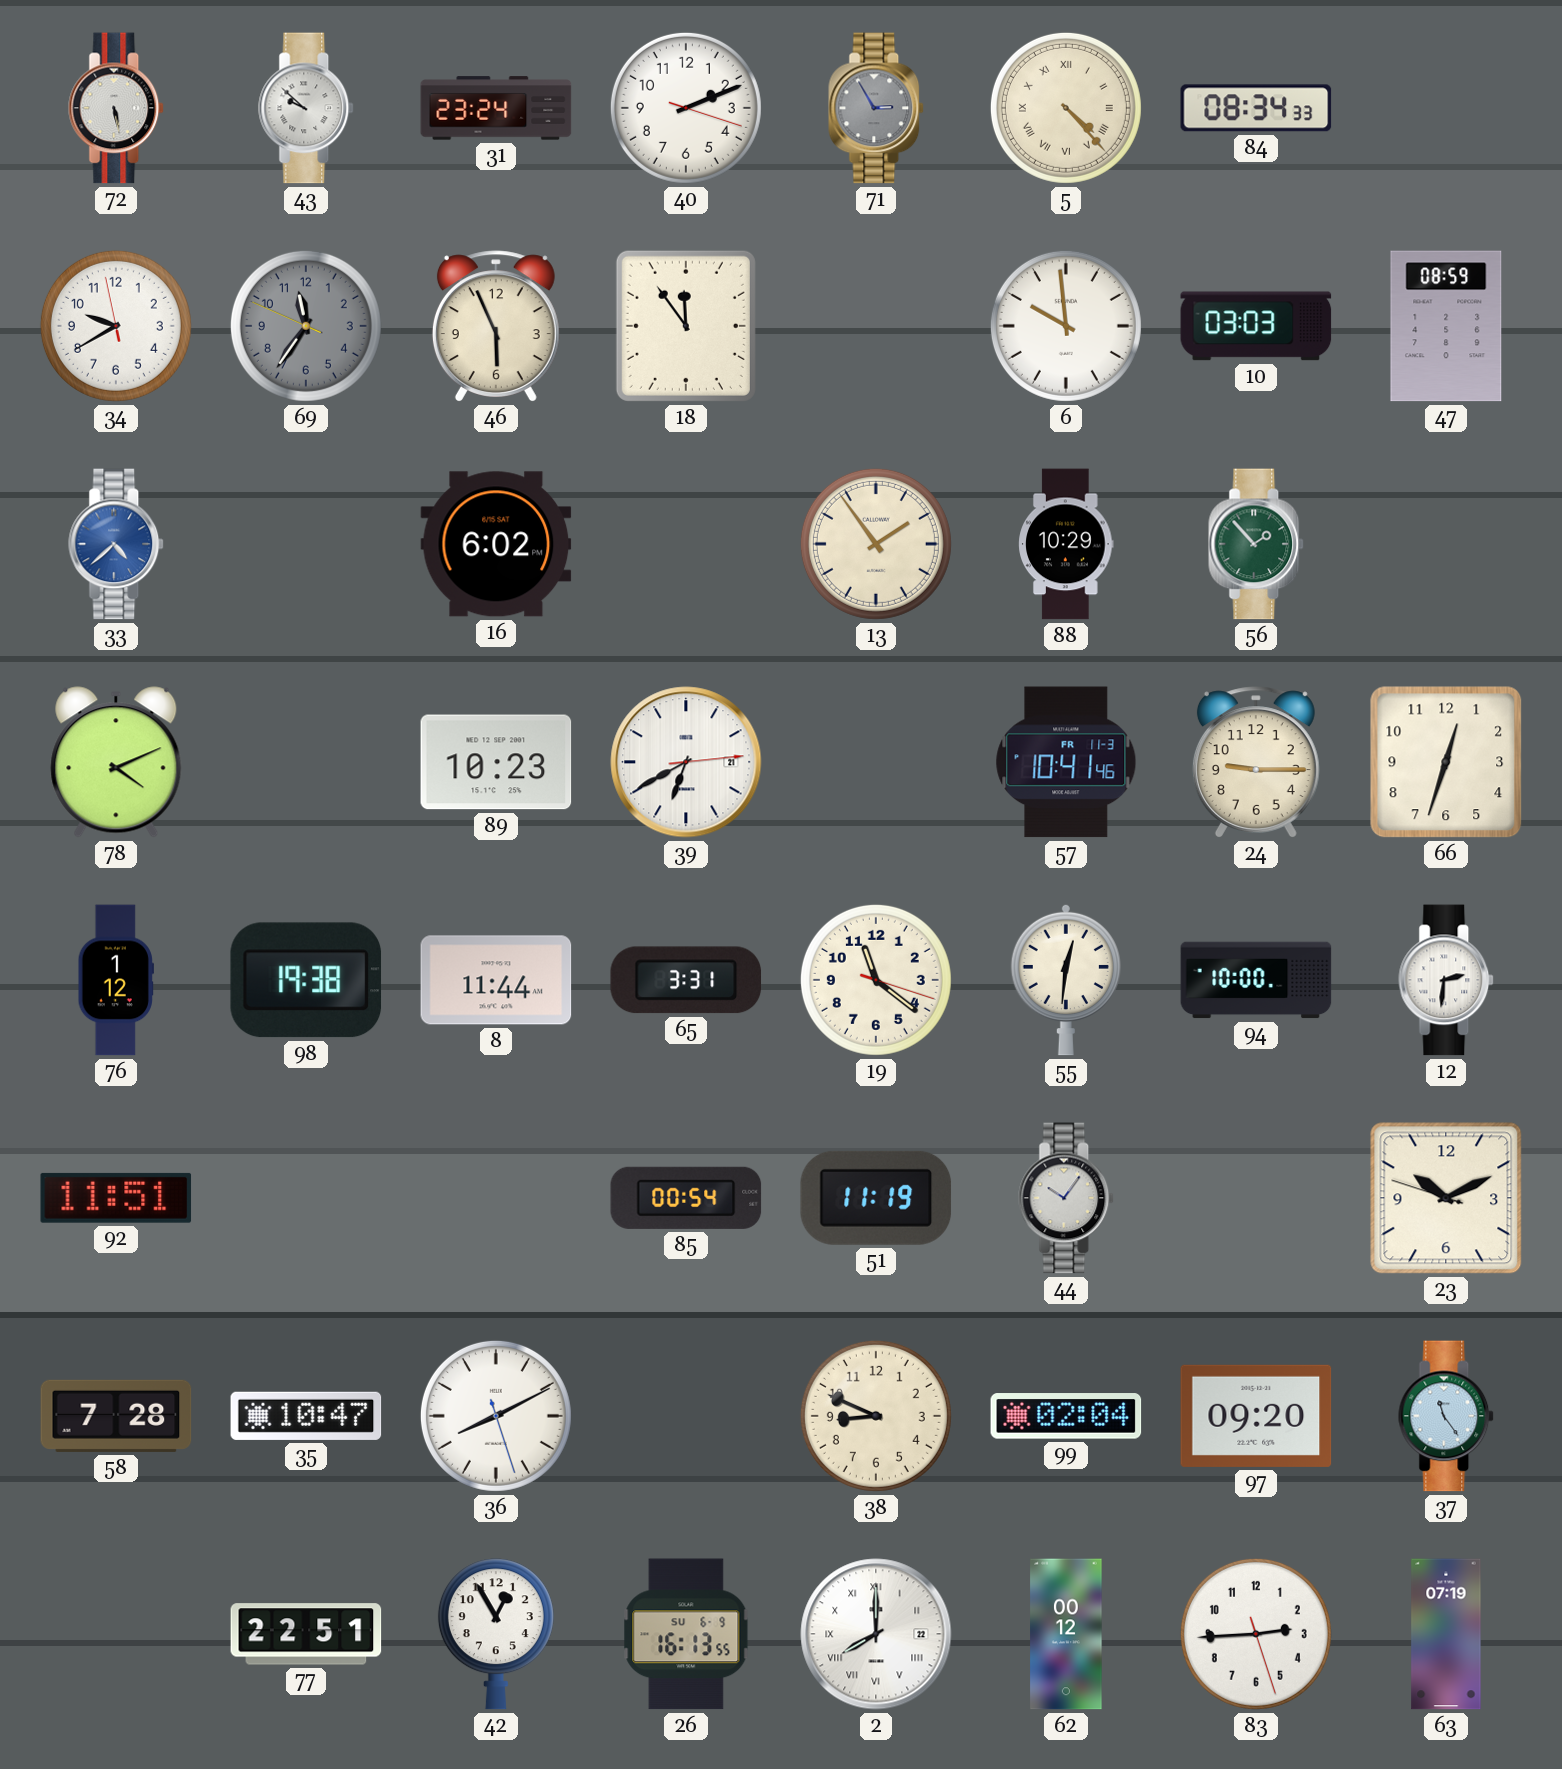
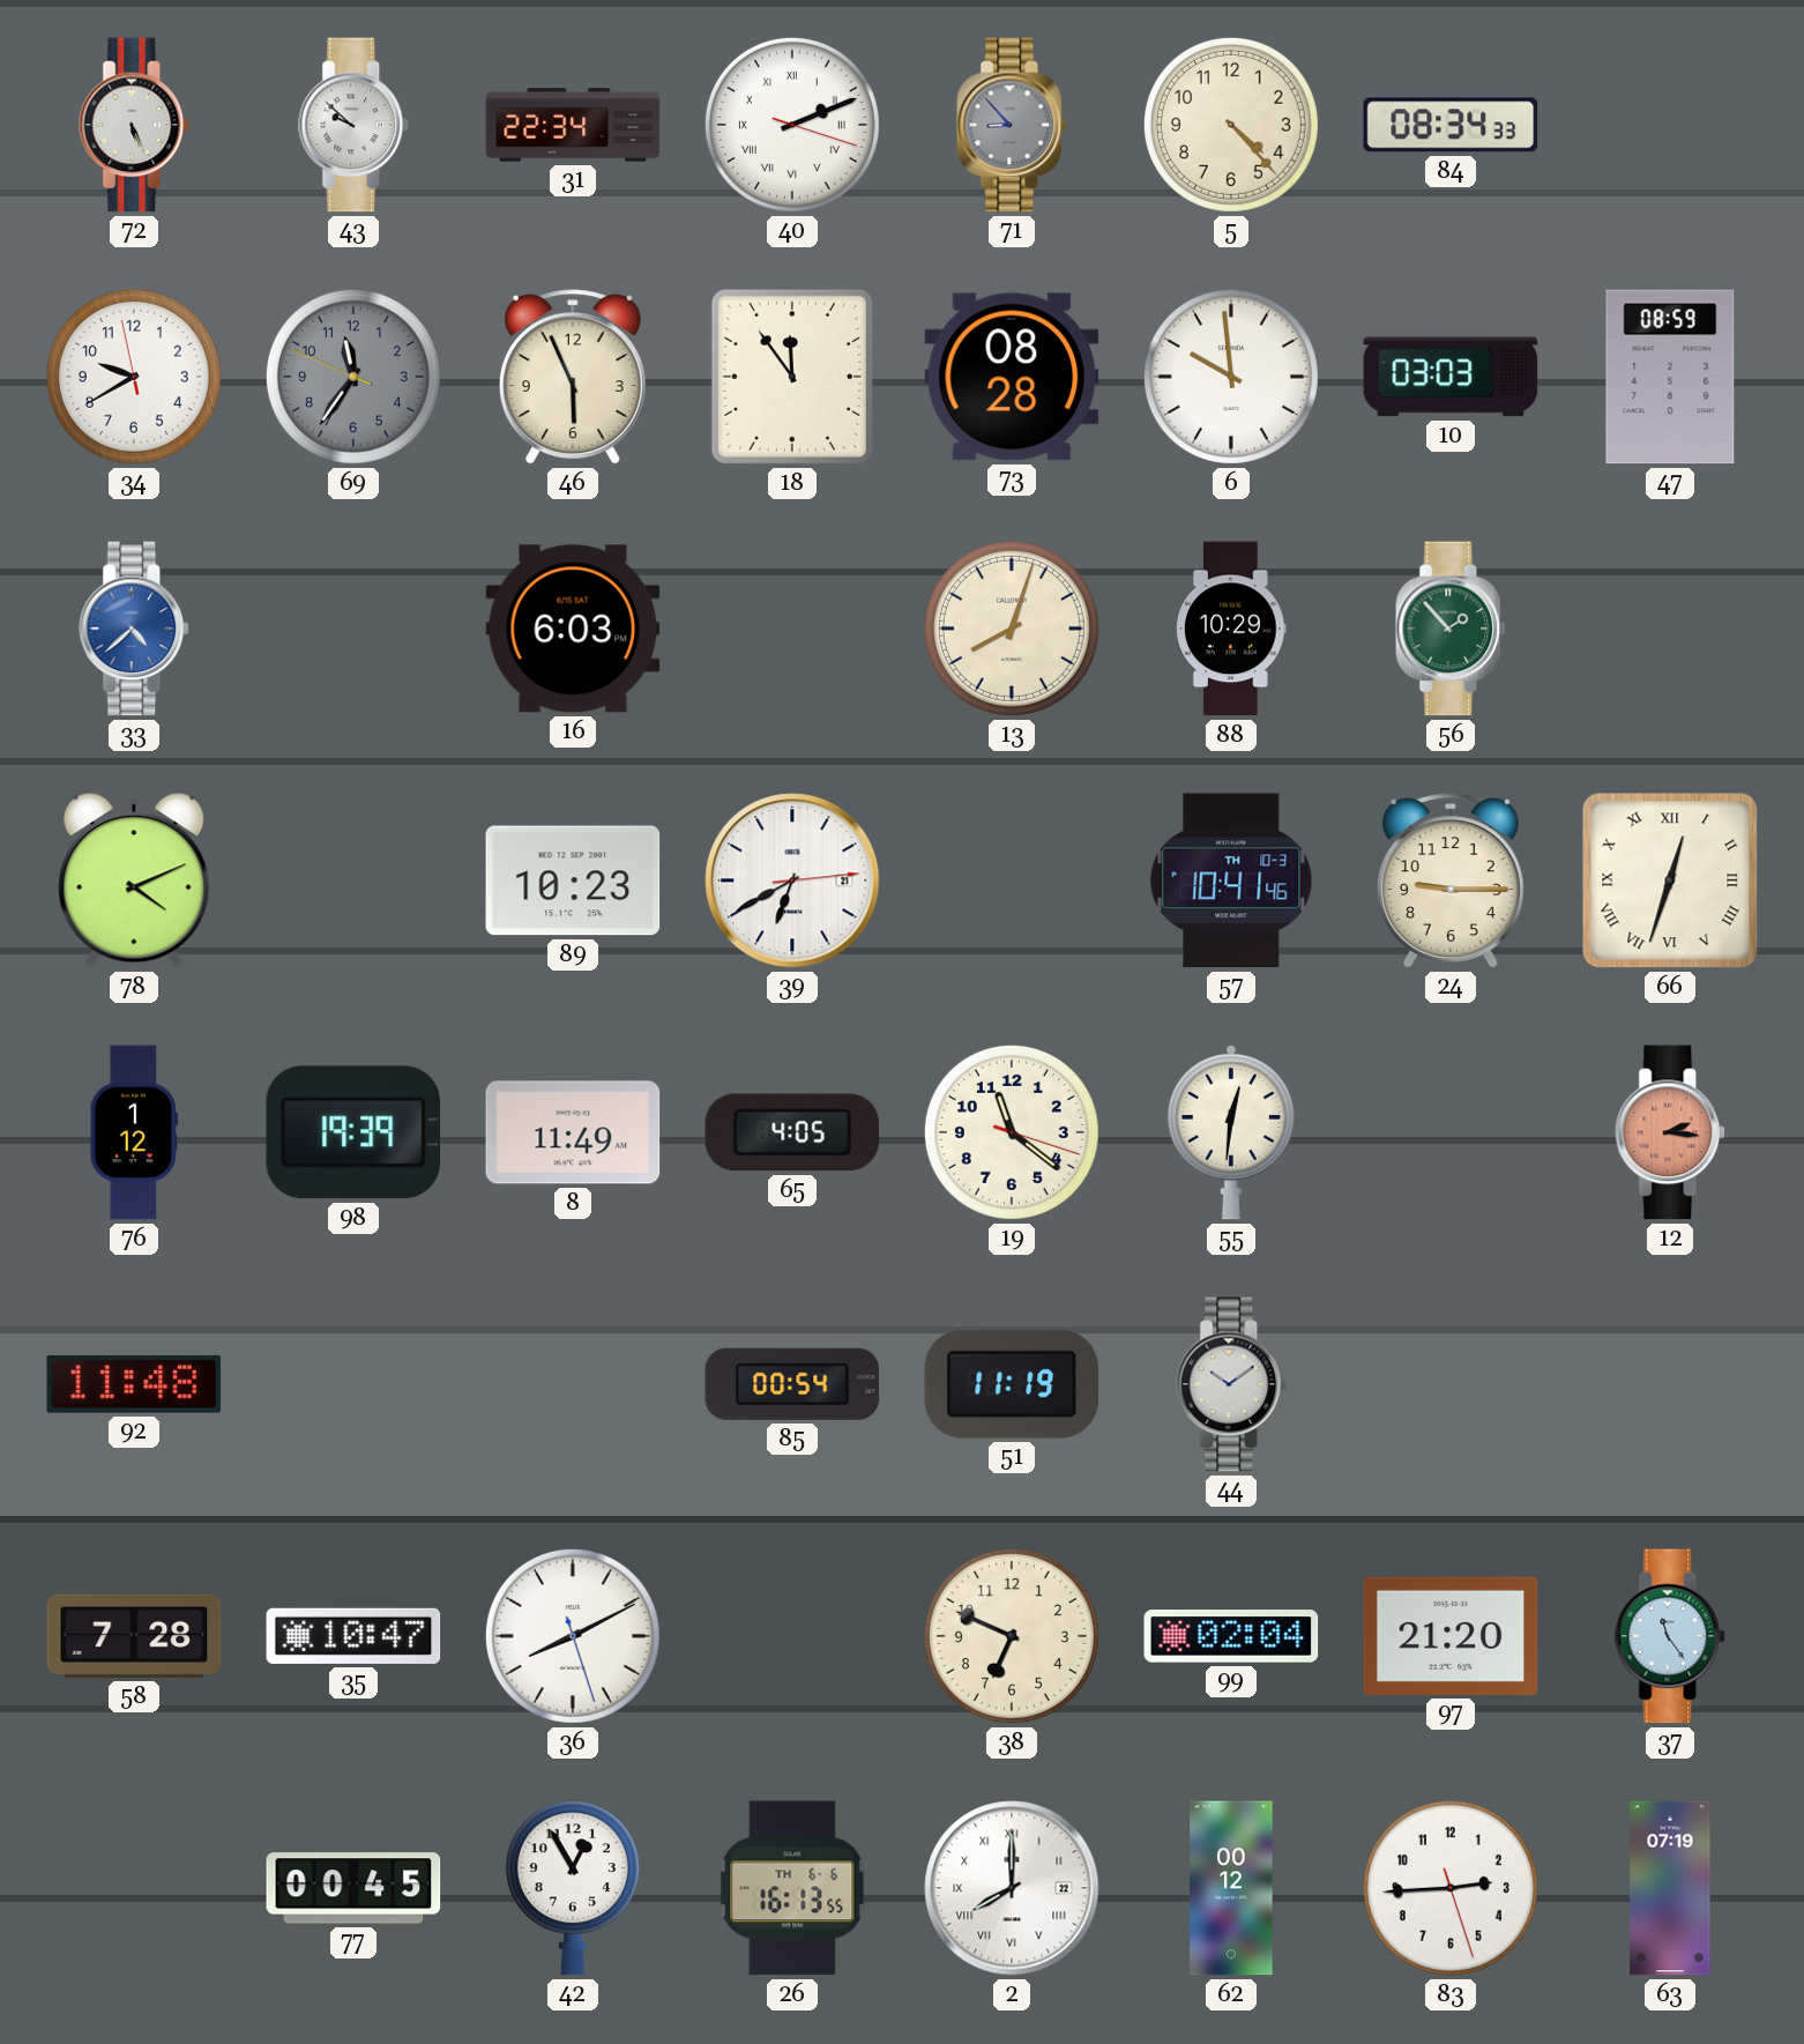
72: 5:28 -> 5:26 (135, 125)
31: 23:24 -> 22:34 (573, 125)
40 numerals: Arabic -> Roman (792, 125)
71: 2:55 -> 8:53 (1013, 125)
5 numerals: Roman -> Arabic (1231, 125)
73: none -> 08:28 (1012, 377)
16: 6:02 -> 6:03 (573, 629)
13: 1:54 -> 8:03 (1012, 629)
57 date: FR 11-3 -> TH 10-3 (1231, 880)
66 numerals: Arabic -> Roman (1670, 880)
98: 19:38 -> 19:39 (353, 1132)
8: 11:44 -> 11:49 (573, 1132)
65: 3:31 -> 4:05 (792, 1132)
94: 10:00 -> none (1256, 980)
12: 2:31 -> 2:16 (1671, 1132)
12 dial: white -> salmon (1671, 1132)
92: 11:51 -> 11:48 (134, 1384)
44: 10:06 -> 10:09 (1232, 1384)
23: 10:10 -> none (1446, 1198)
38: 8:49 -> 6:49 (1012, 1636)
97: 09:20 -> 21:20 (1451, 1636)
77: 22:51 -> 00:45 (353, 1888)
26 date: SU 6-9 -> TH 6-6 (792, 1888)
